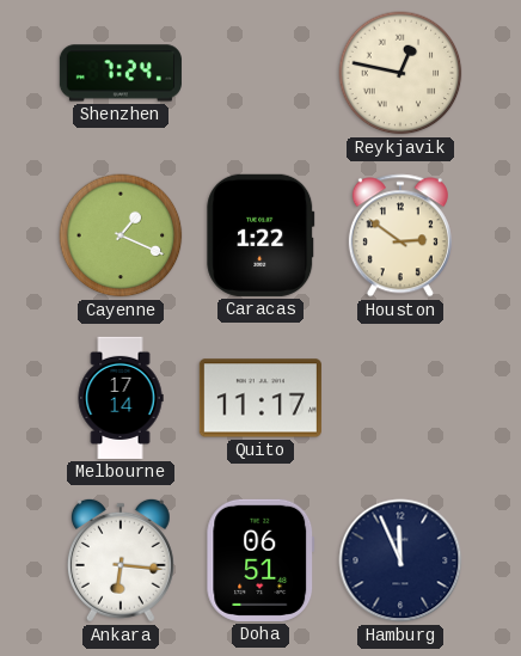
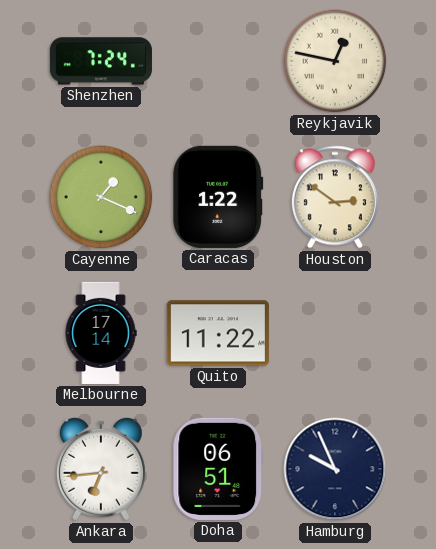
Quito: 11:17 -> 11:22 (218, 333)
Ankara: 6:16 -> 6:44 (101, 469)
Hamburg: 11:56 -> 9:56 (335, 469)
